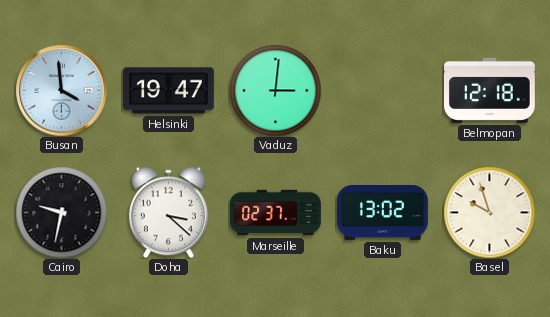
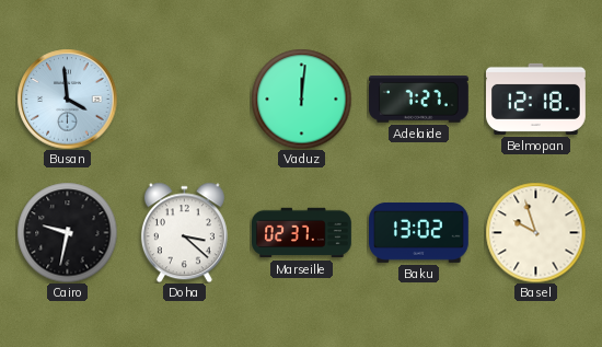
Helsinki: 19:47 -> none (168, 91)
Vaduz: 3:01 -> 12:01 (301, 99)
Adelaide: none -> 7:27 (419, 100)
